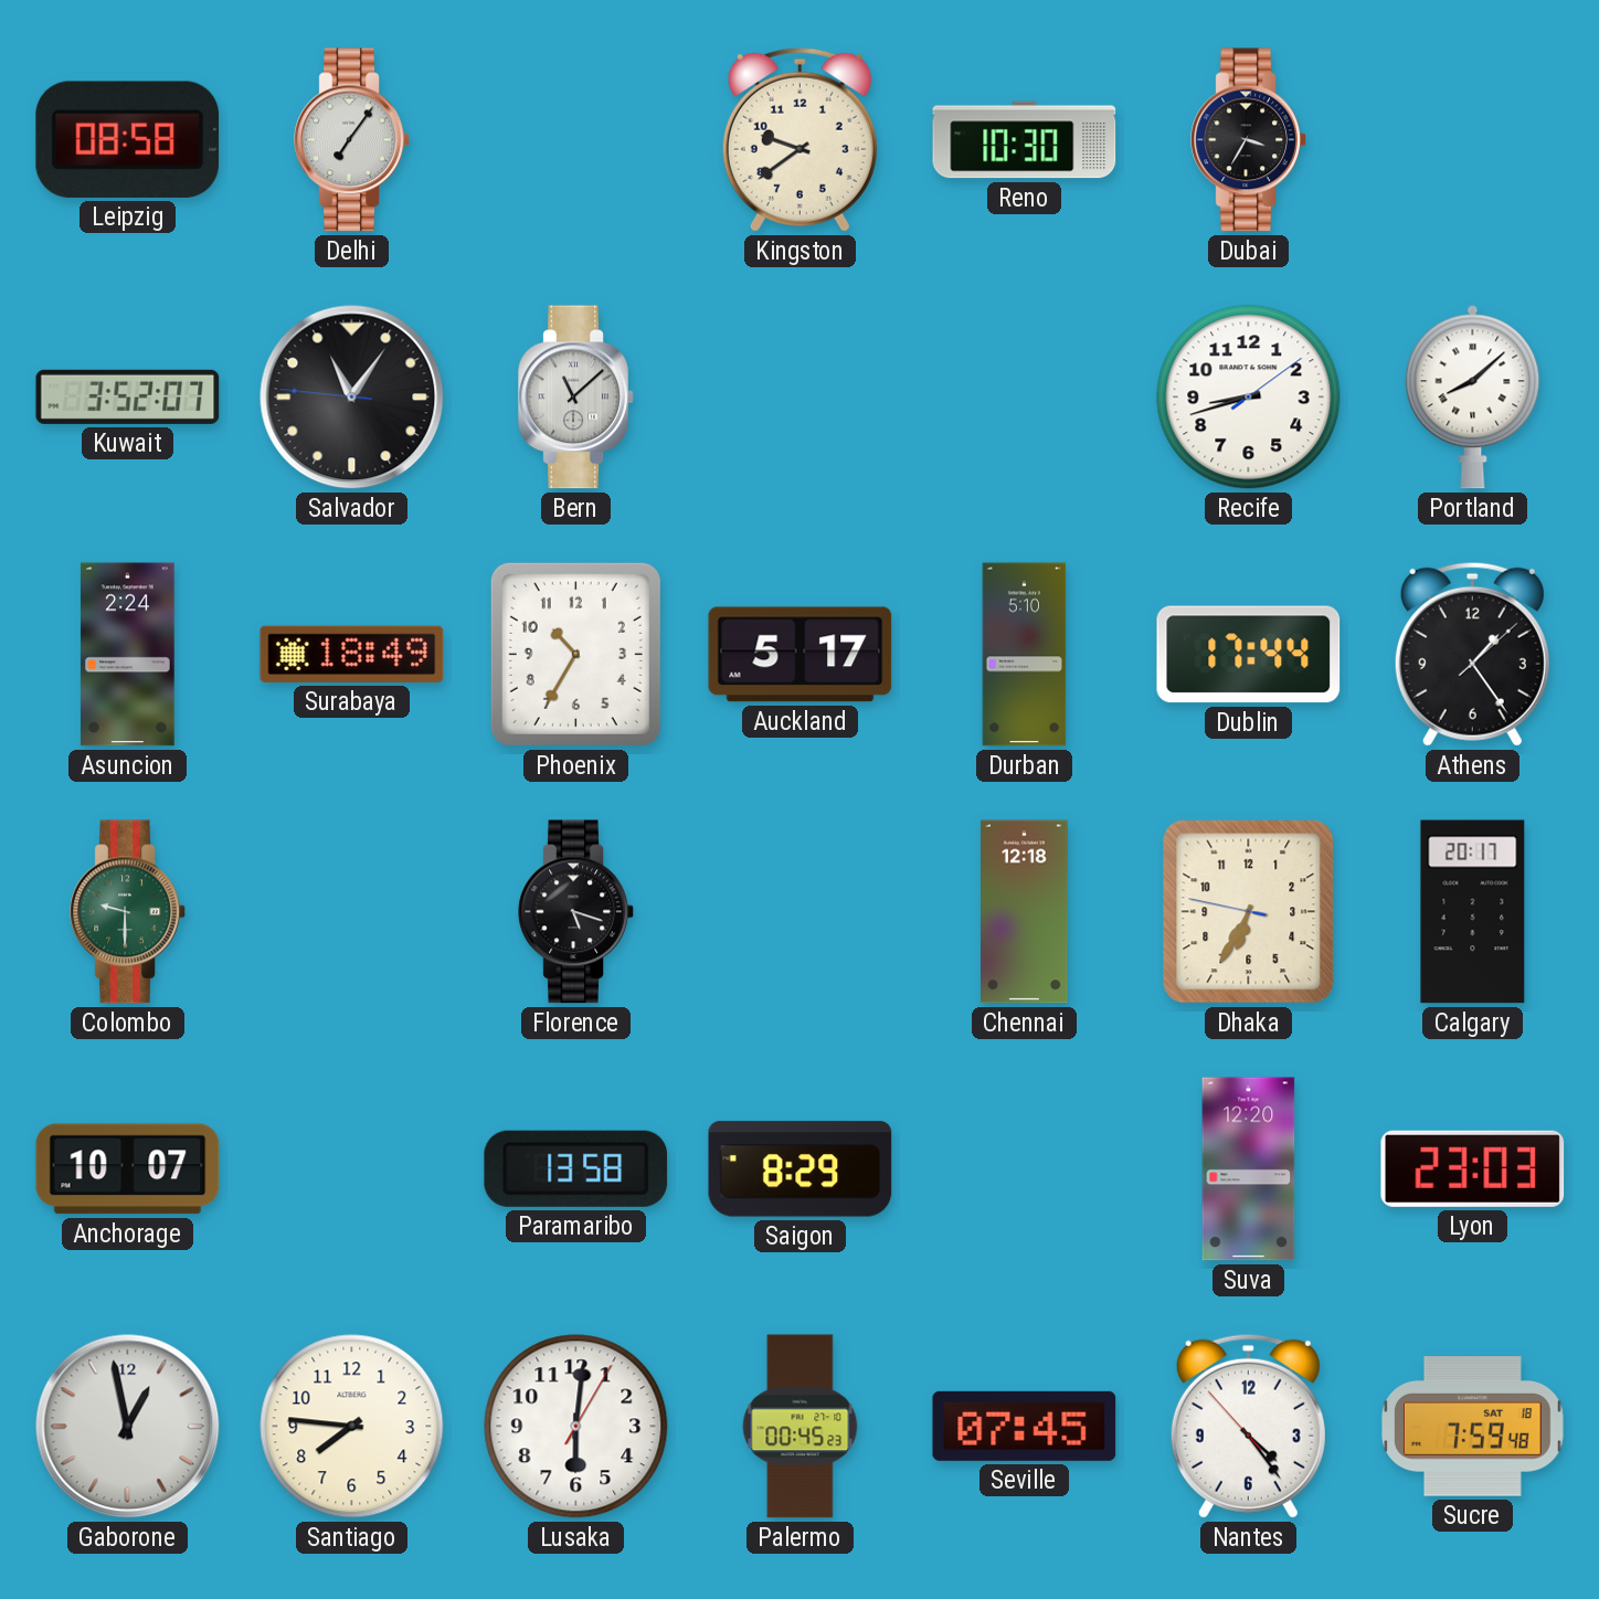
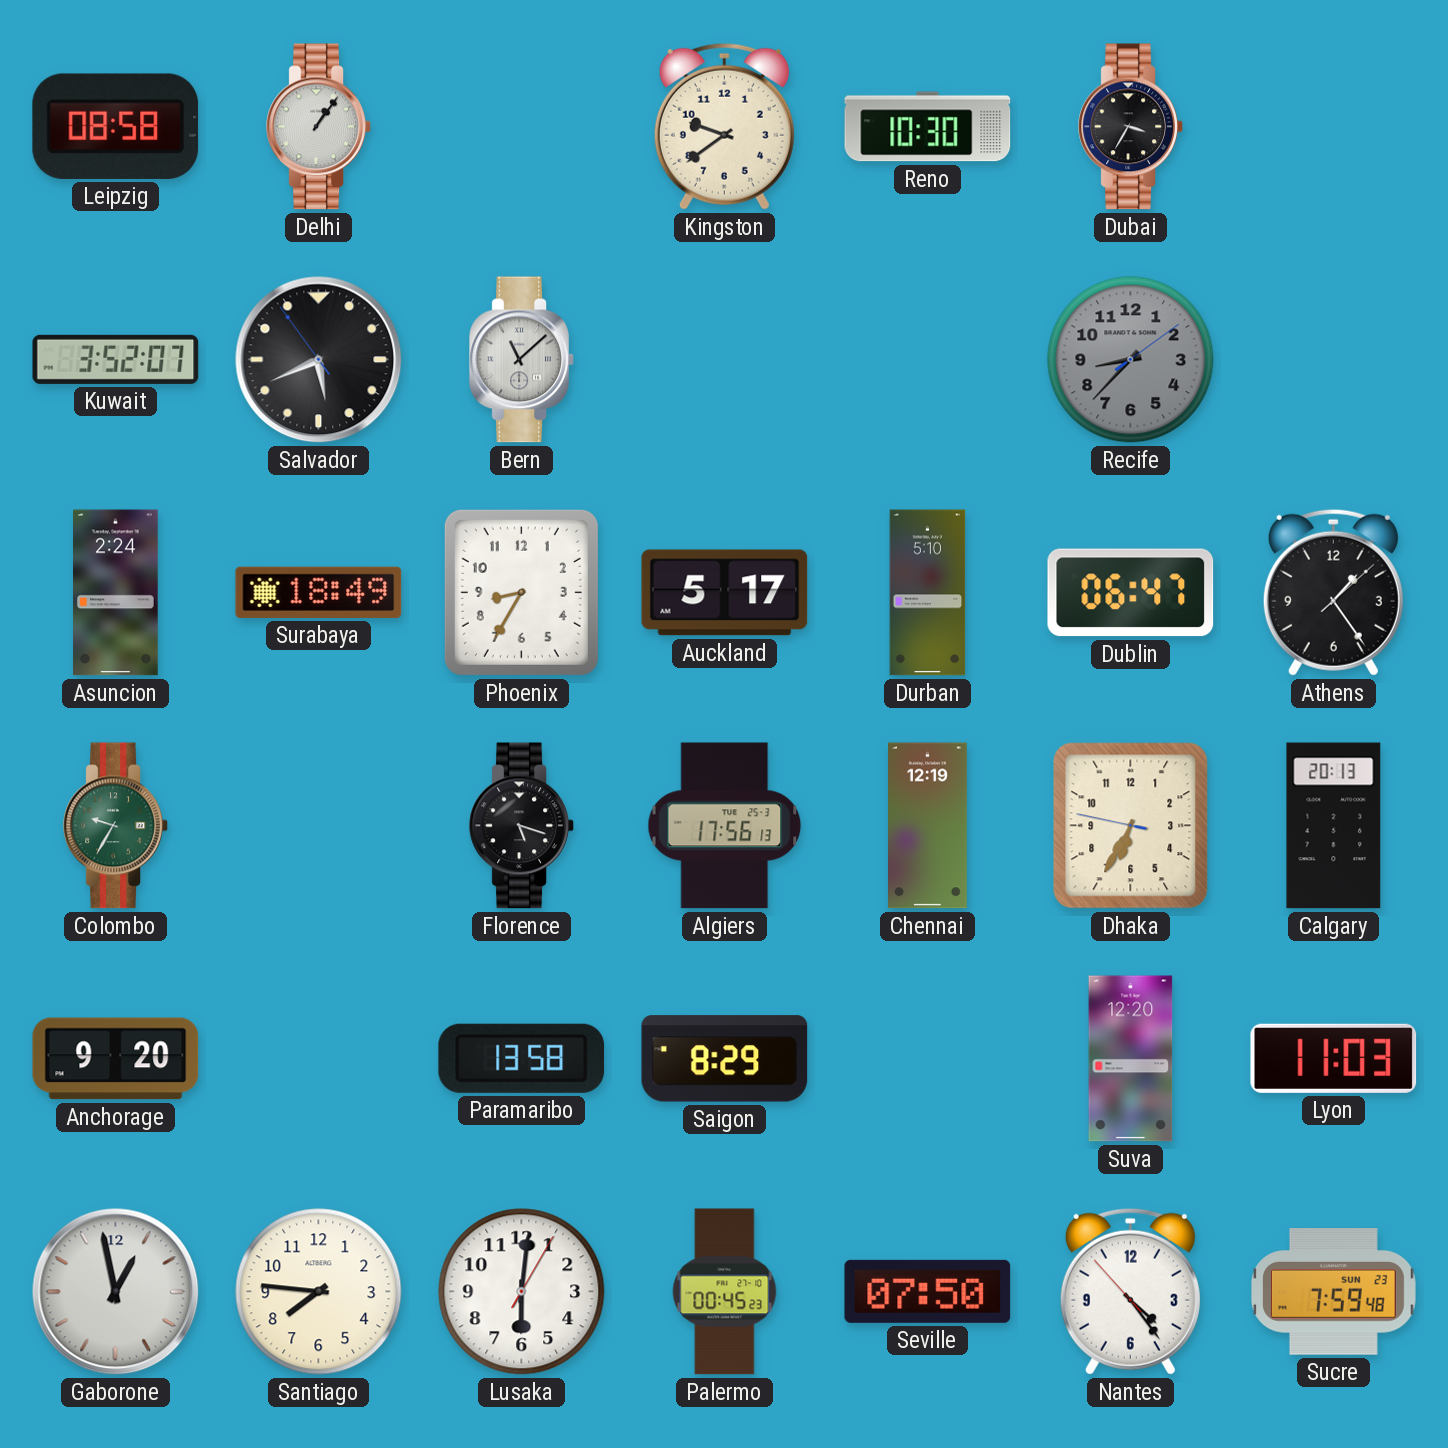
Delhi: 7:06 -> 1:06 (319, 127)
Salvador: 11:05 -> 5:40 (319, 360)
Recife: 8:42 -> 8:37 (1131, 360)
Recife dial: white -> grey (1131, 360)
Portland: 8:08 -> none (1473, 396)
Phoenix: 10:35 -> 8:35 (521, 592)
Dublin: 17:44 -> 06:47 (1131, 593)
Colombo: 9:30 -> 9:35 (116, 826)
Algiers: none -> 17:56 (725, 826)
Chennai: 12:18 -> 12:19 (928, 826)
Calgary: 20:17 -> 20:13 (1334, 826)
Anchorage: 10:07 -> 9:20 (116, 1059)
Lyon: 23:03 -> 11:03 (1334, 1058)
Seville: 07:45 -> 07:50 (928, 1291)
Sucre date: SAT 18 -> SUN 23 (1334, 1292)
